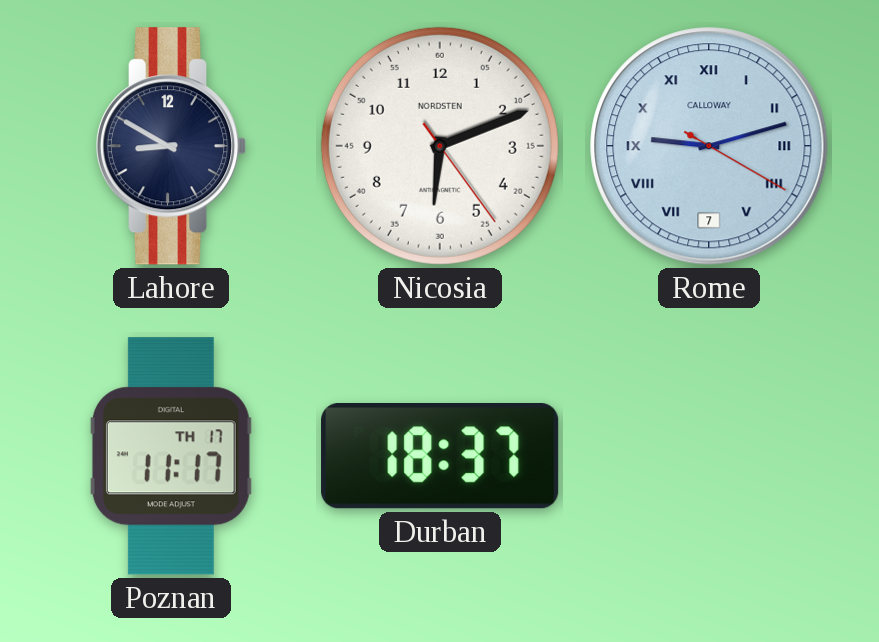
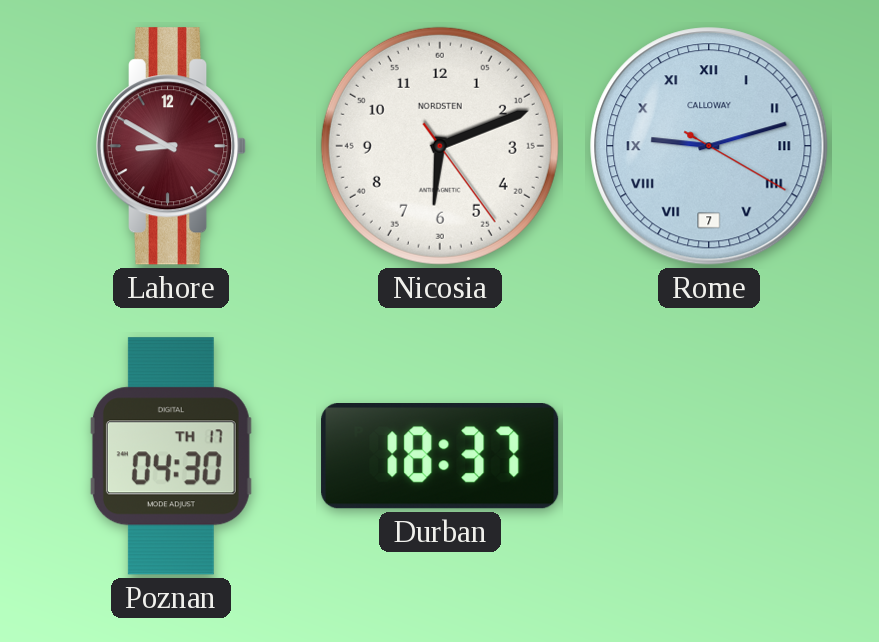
Lahore dial: navy -> burgundy (171, 146)
Poznan: 11:17 -> 04:30 (171, 456)
